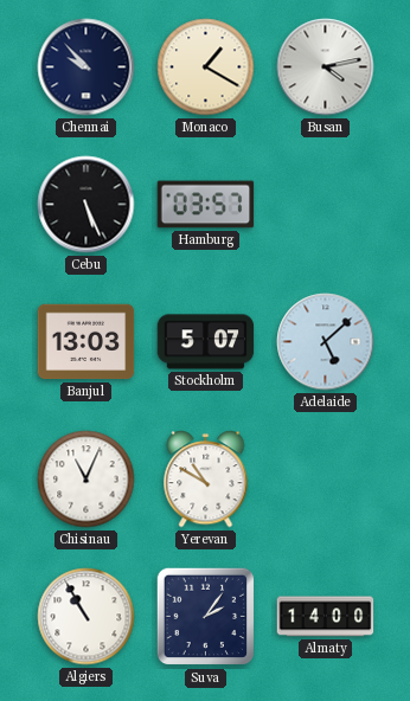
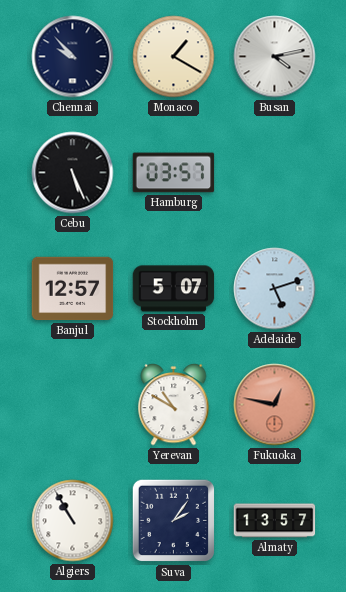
Banjul: 13:03 -> 12:57 (73, 289)
Adelaide: 5:08 -> 5:12 (275, 289)
Chisinau: 11:04 -> none (87, 480)
Fukuoka: none -> 12:47 (275, 405)
Almaty: 14:00 -> 13:57 (275, 521)
